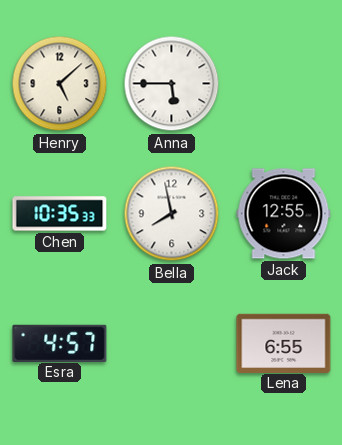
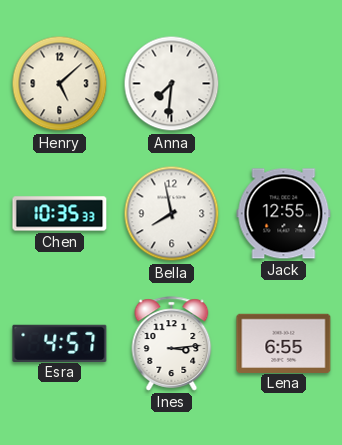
Anna: 5:45 -> 7:31 (172, 84)
Ines: none -> 3:14 (172, 344)
